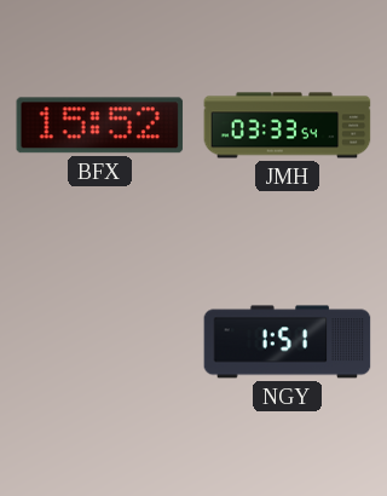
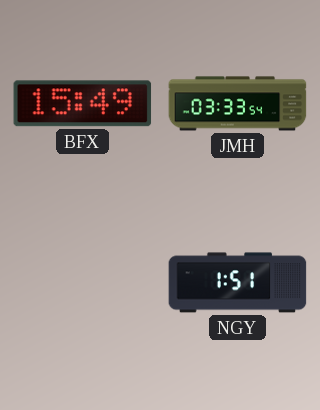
BFX: 15:52 -> 15:49 (83, 104)
